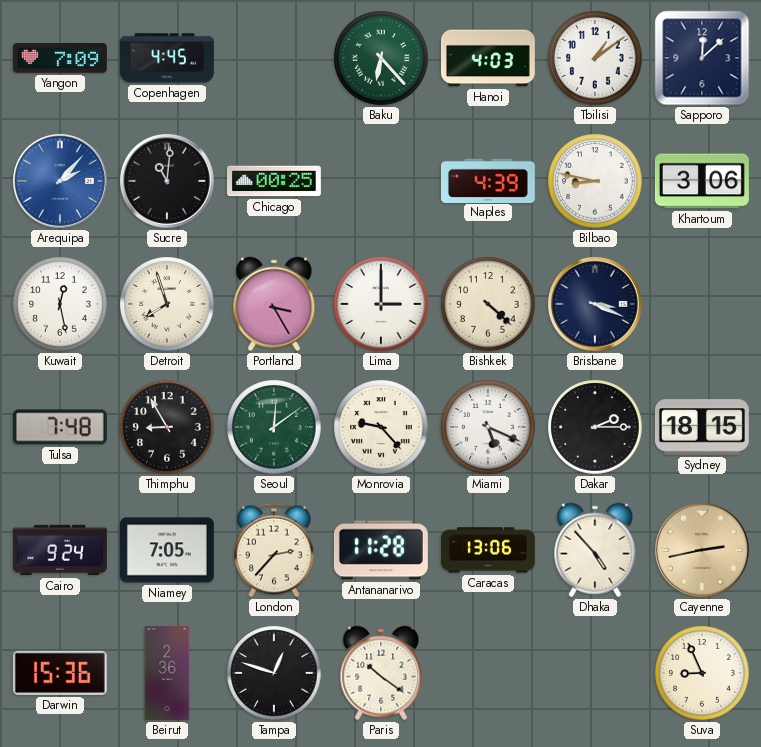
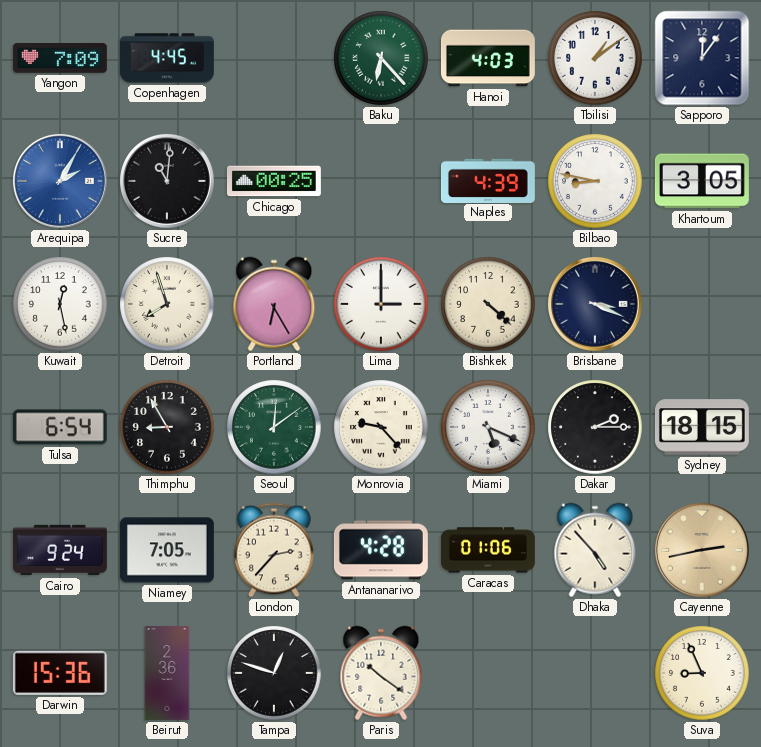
Sapporo: 12:08 -> 12:06 (702, 58)
Arequipa: 2:07 -> 2:05 (60, 181)
Khartoum: 3:06 -> 3:05 (702, 181)
Portland: 3:25 -> 6:25 (274, 304)
Tulsa: 7:48 -> 6:54 (60, 427)
Antananarivo: 11:28 -> 4:28 (381, 550)
Caracas: 13:06 -> 01:06 (488, 550)
